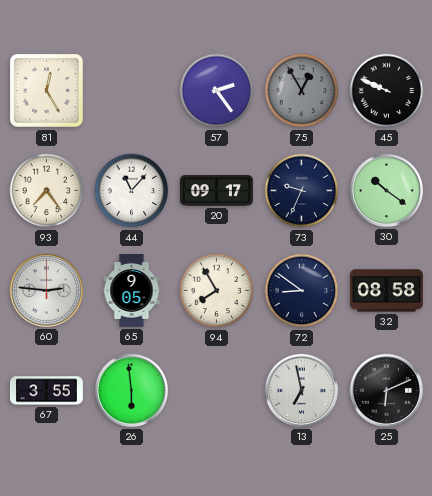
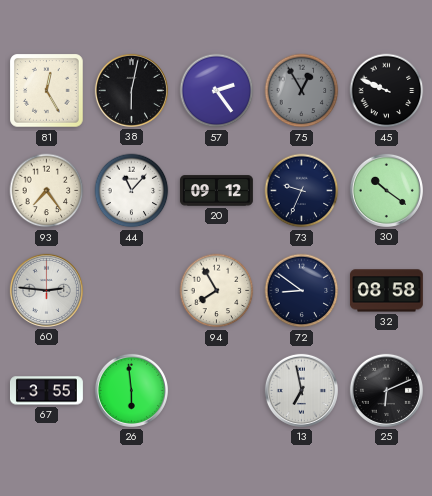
38: none -> 6:02 (131, 90)
20: 09:17 -> 09:12 (216, 191)
65: 9:05 -> none (132, 291)
